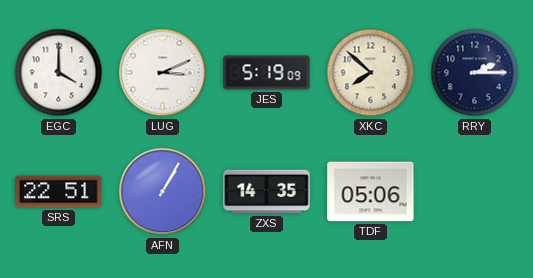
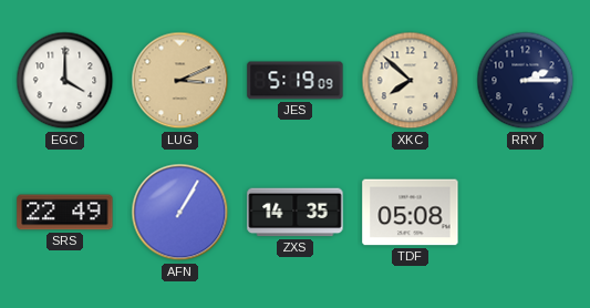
LUG dial: white -> champagne (180, 81)
SRS: 22:51 -> 22:49 (65, 213)
TDF: 05:06 -> 05:08 (411, 213)
